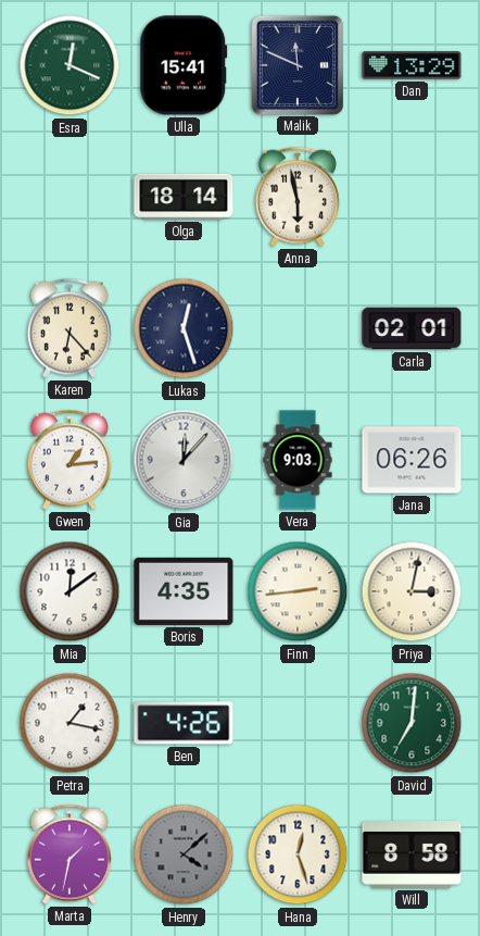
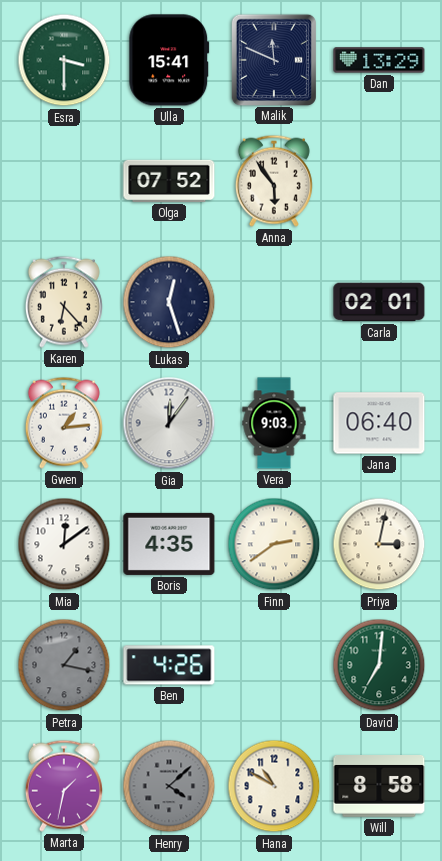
Esra: 12:19 -> 3:30 (64, 60)
Olga: 18:14 -> 07:52 (169, 181)
Anna: 5:58 -> 5:54 (274, 181)
Gia: 12:07 -> 12:06 (169, 423)
Jana: 06:26 -> 06:40 (379, 423)
Finn: 2:44 -> 2:39 (274, 544)
Petra dial: white -> grey (64, 665)
Hana: 12:27 -> 10:50 (274, 786)
